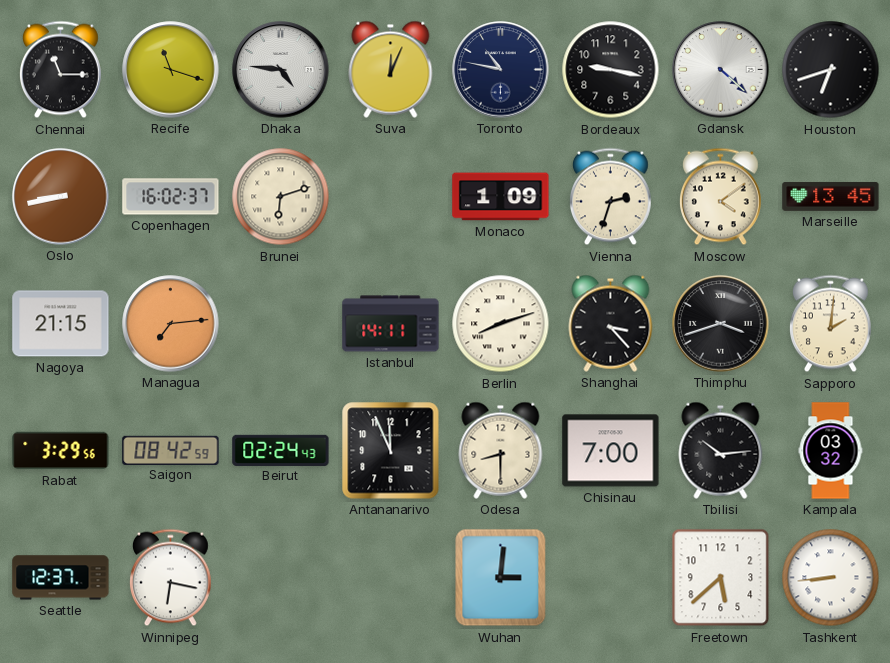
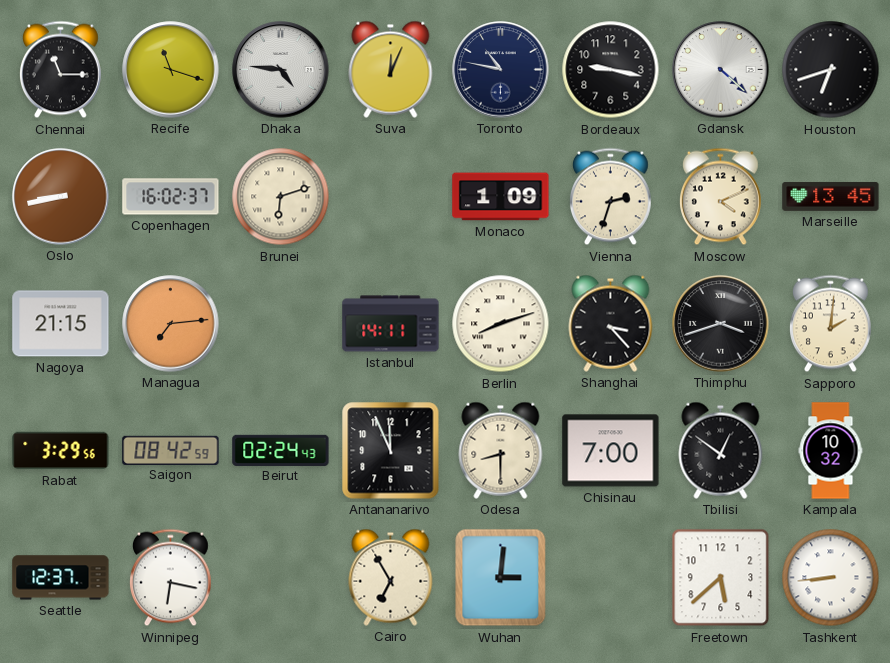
Moscow: 4:09 -> 4:11 (721, 197)
Tbilisi: 10:14 -> 12:51 (721, 450)
Kampala: 03:32 -> 10:32 (831, 451)
Cairo: none -> 6:55 (391, 577)
